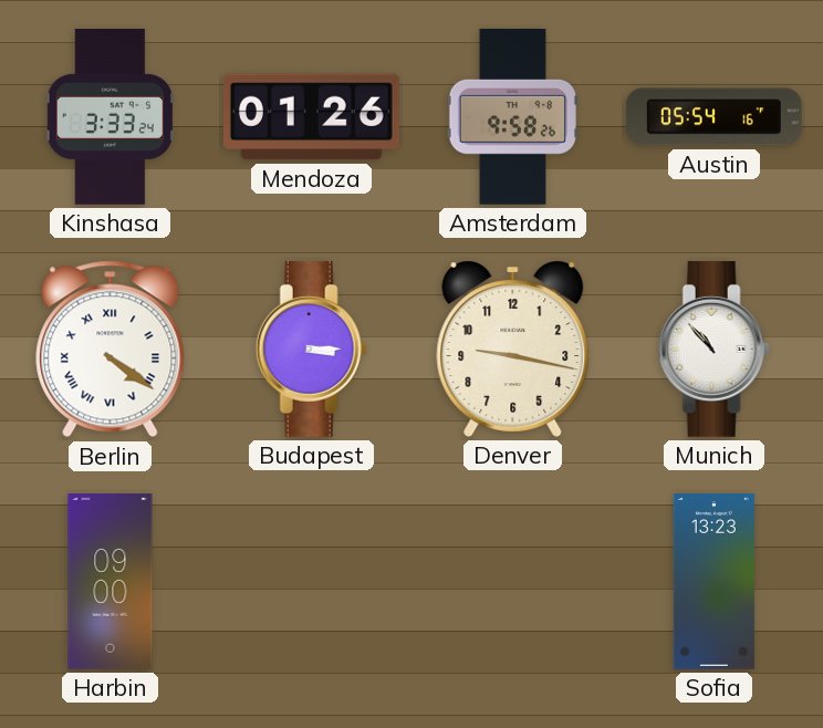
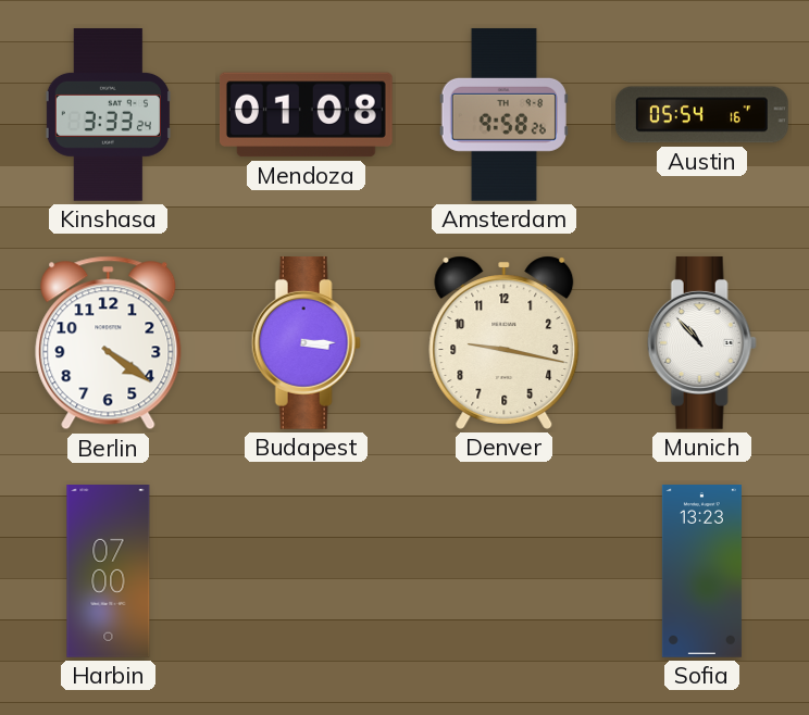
Mendoza: 01:26 -> 01:08 (306, 115)
Berlin numerals: Roman -> Arabic (109, 343)
Harbin: 09:00 -> 07:00 (109, 572)
